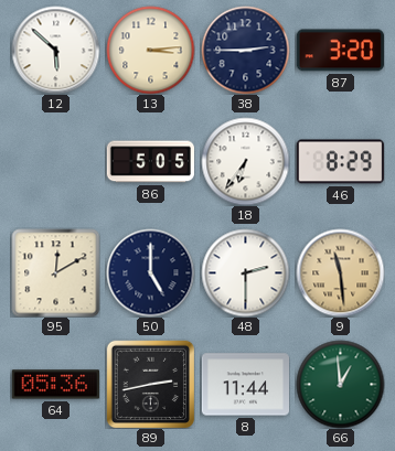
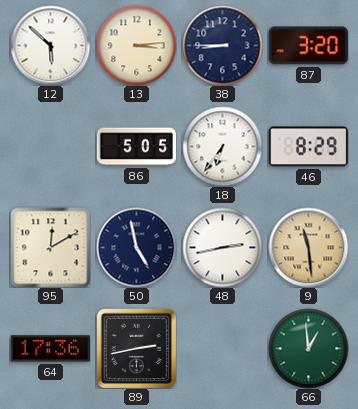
38: 2:45 -> 8:45 (222, 45)
50: 5:00 -> 4:58 (136, 247)
48: 2:30 -> 2:43 (222, 247)
64: 05:36 -> 17:36 (50, 349)
8: 11:44 -> none (245, 385)
